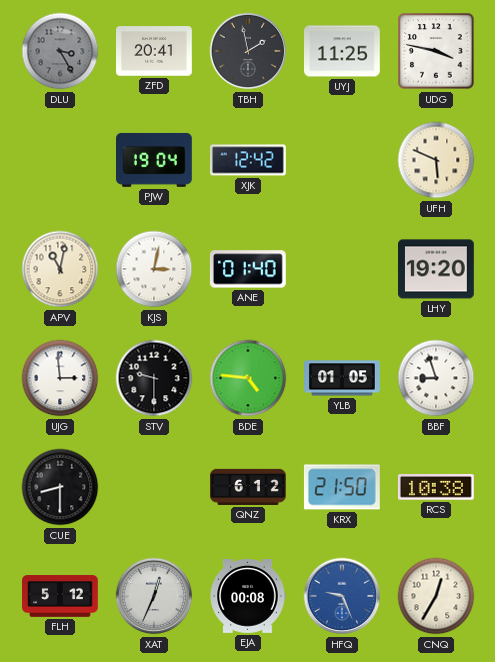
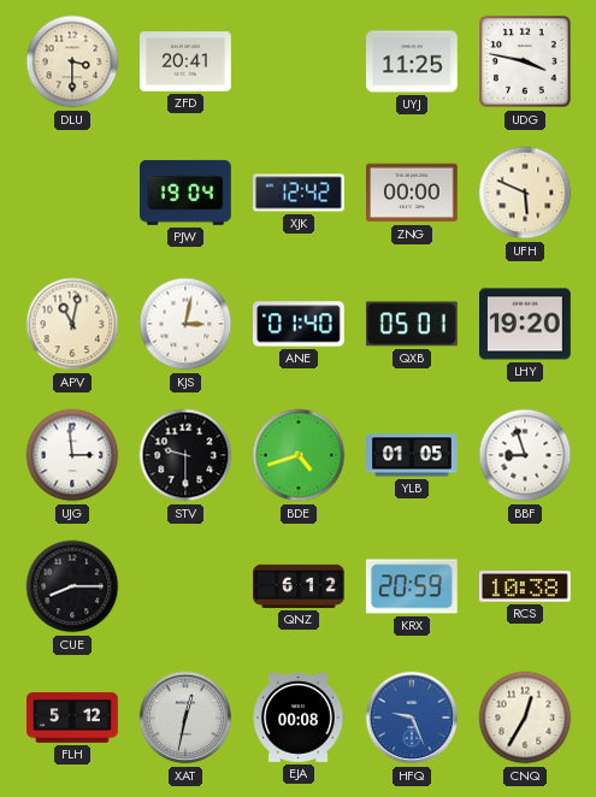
DLU: 3:25 -> 3:30 (72, 61)
DLU dial: grey -> cream (72, 61)
TBH: 1:58 -> none (248, 51)
ZNG: none -> 00:00 (413, 193)
QXB: none -> 05:01 (412, 324)
BDE: 4:46 -> 4:42 (299, 455)
CUE: 8:30 -> 8:15 (72, 586)
KRX: 21:50 -> 20:59 (412, 586)
XAT: 12:34 -> 12:32 (185, 718)
